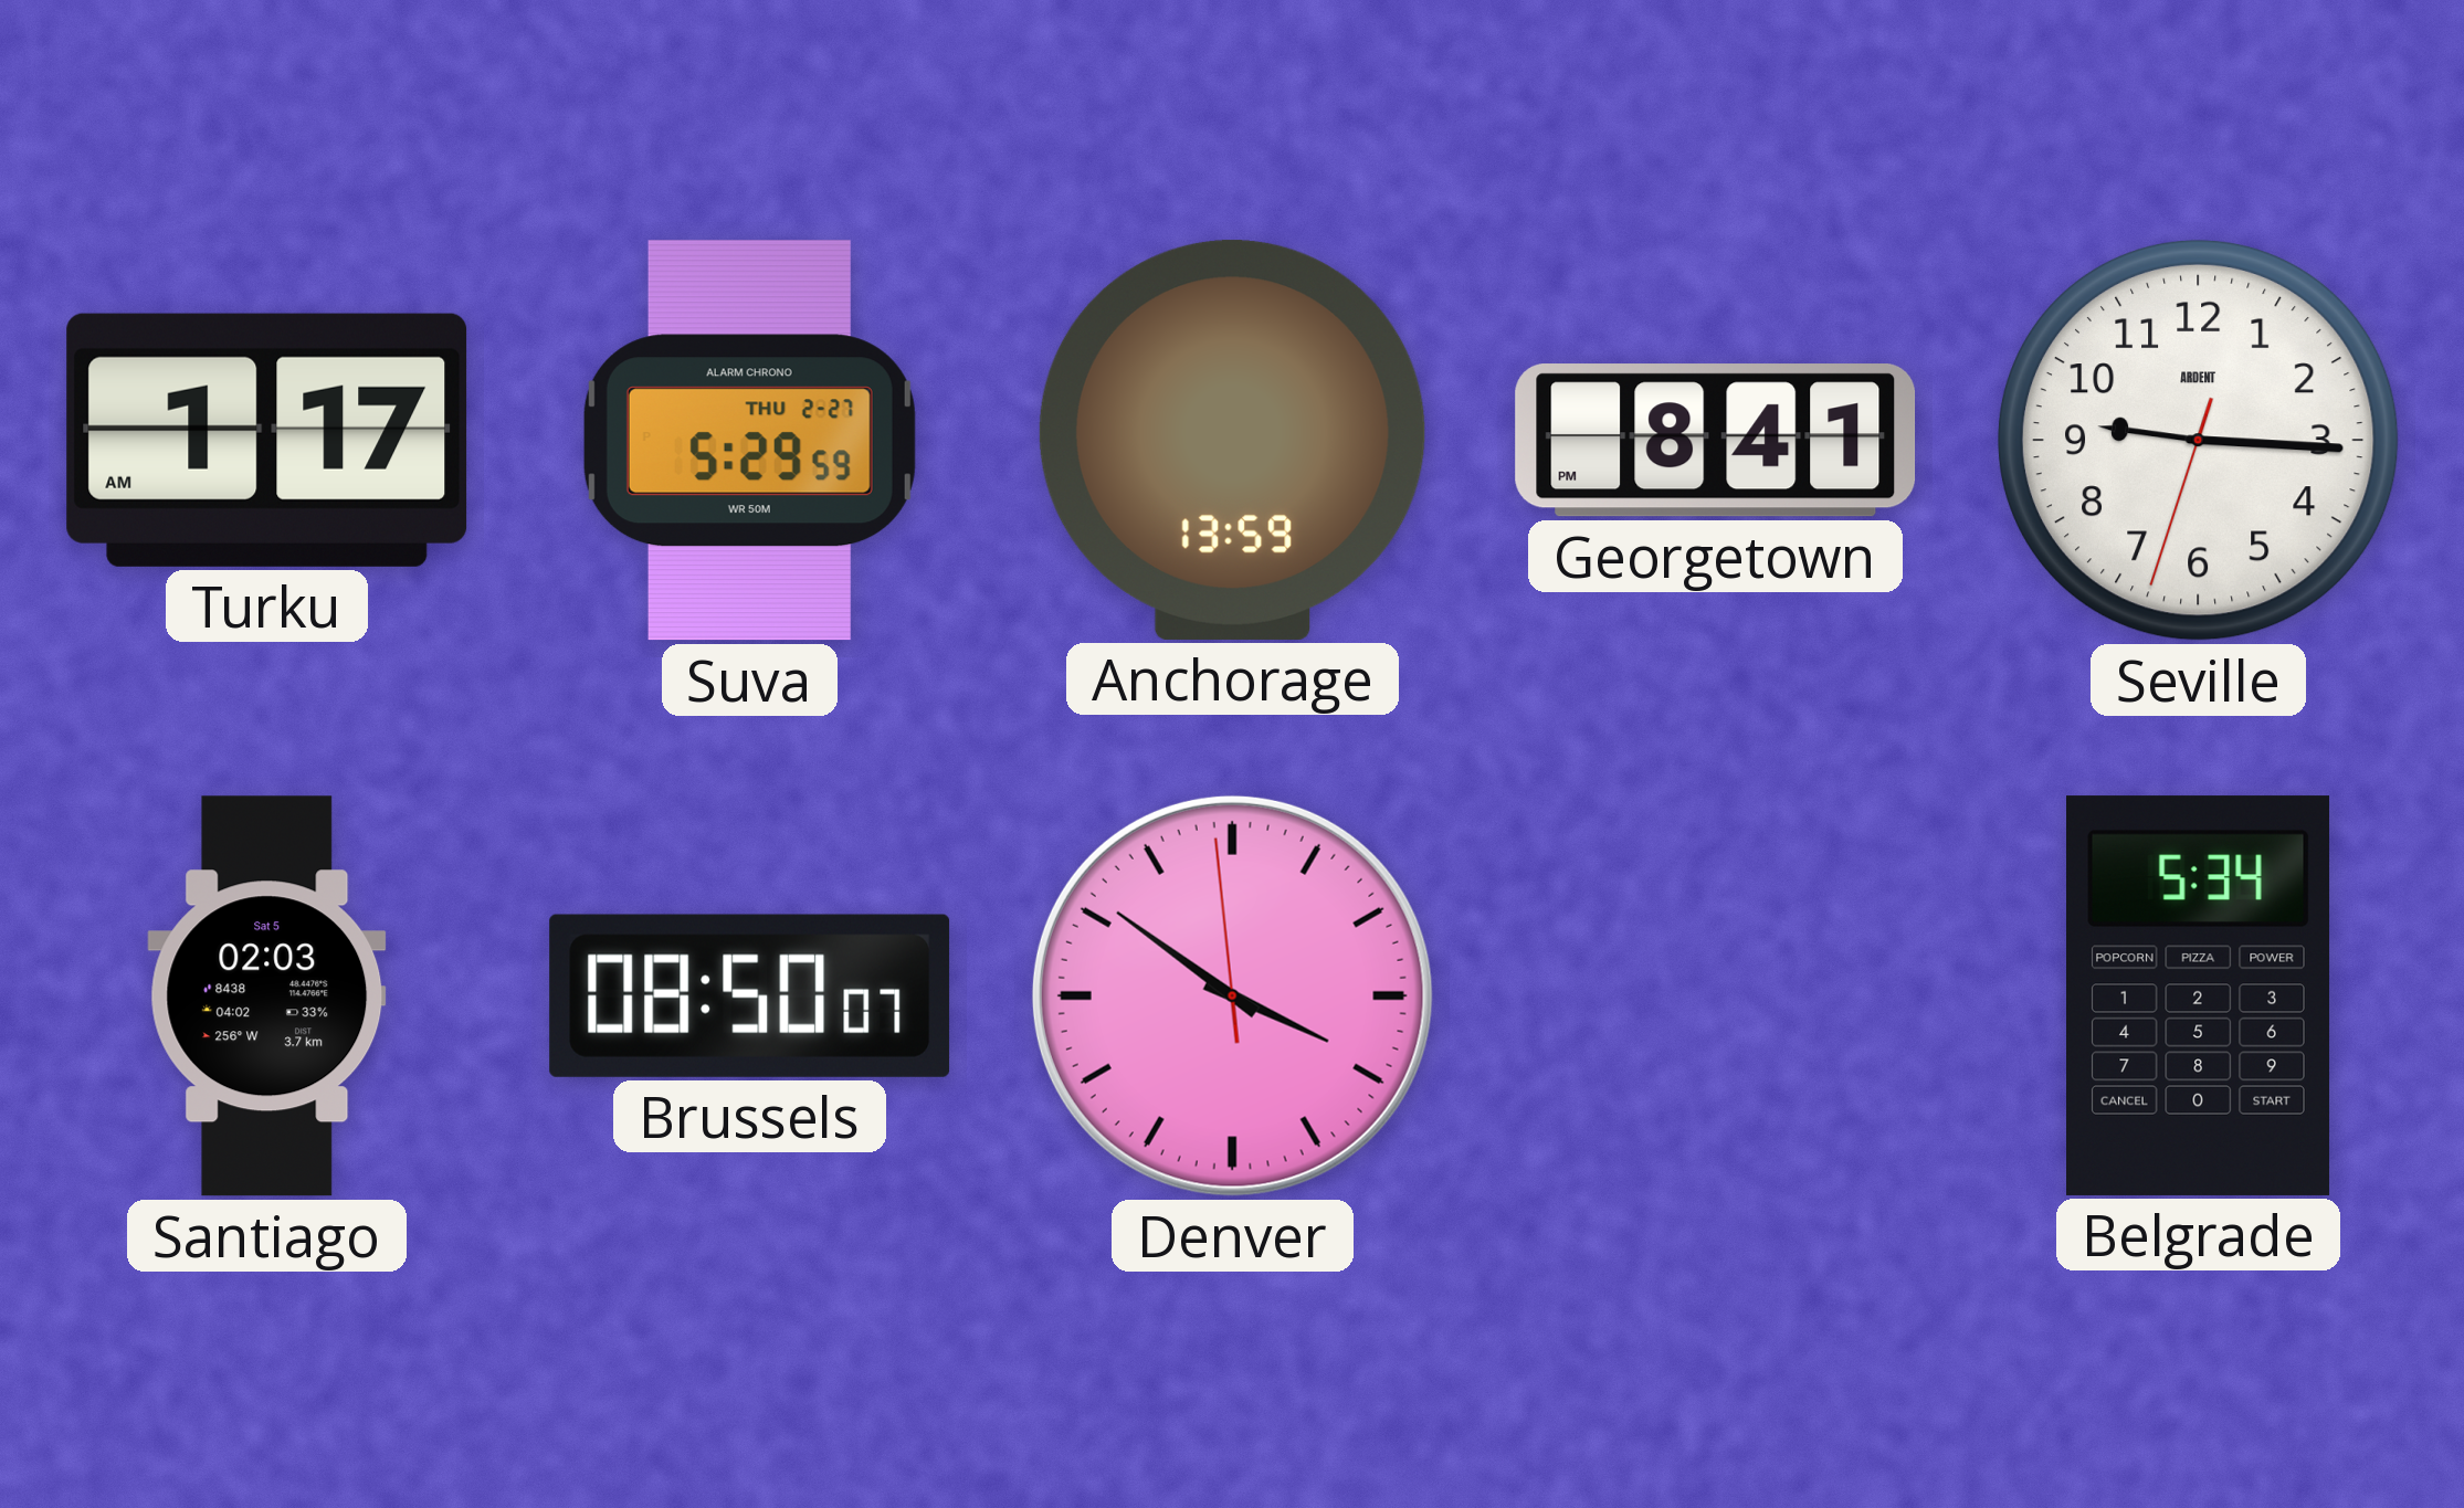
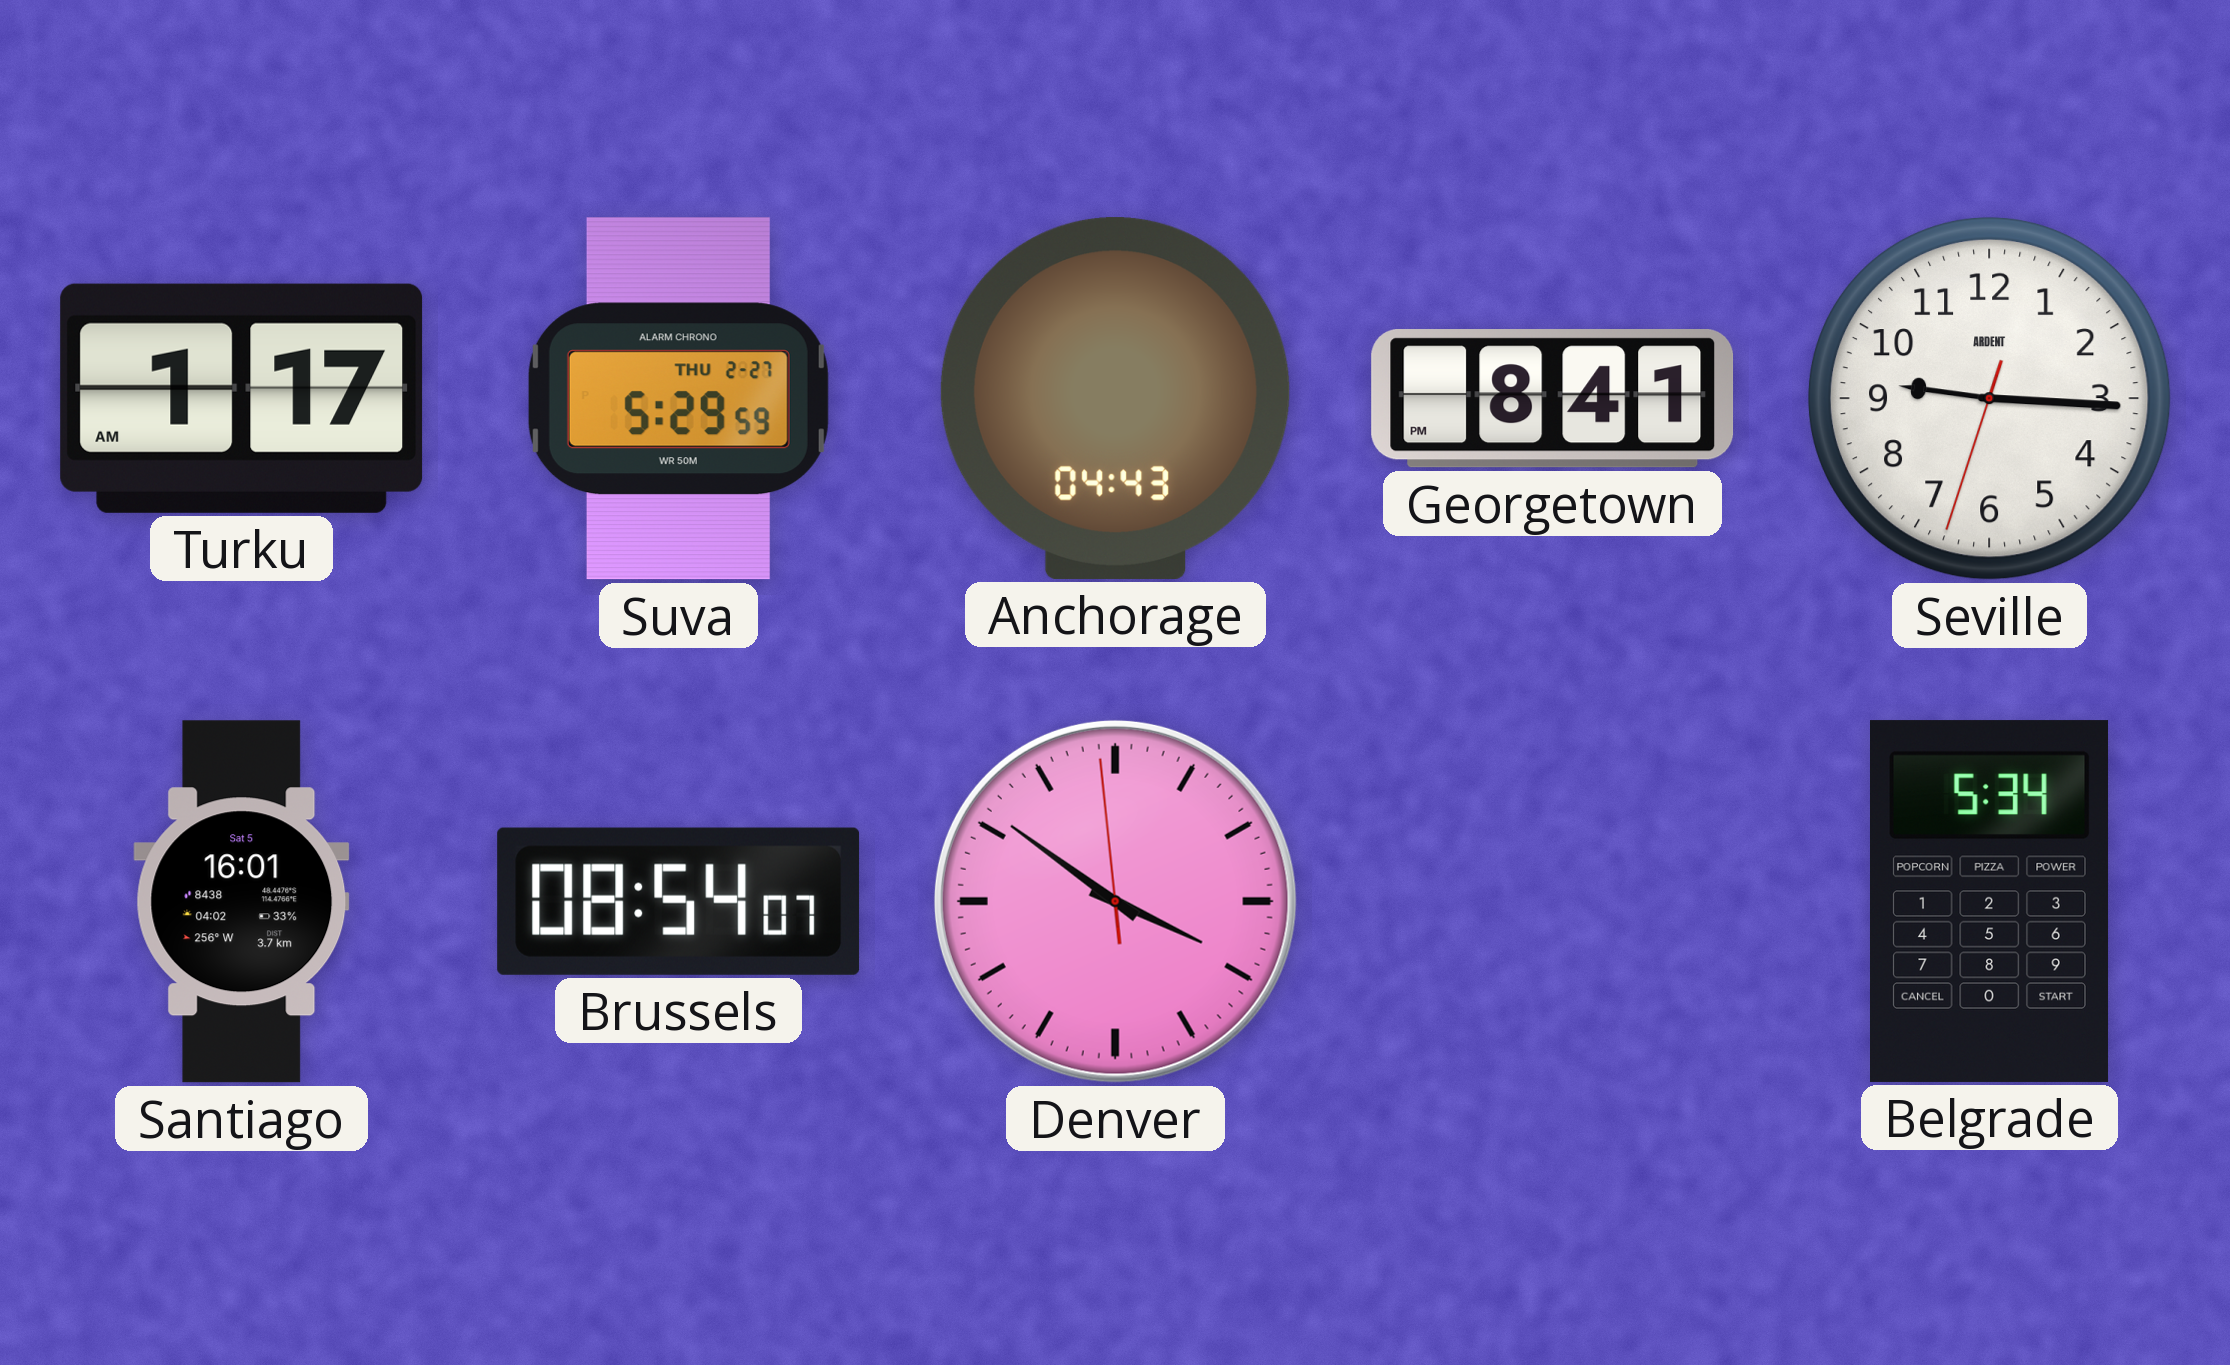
Anchorage: 13:59 -> 04:43 (1115, 398)
Santiago: 02:03 -> 16:01 (242, 902)
Brussels: 08:50 -> 08:54 (679, 901)
